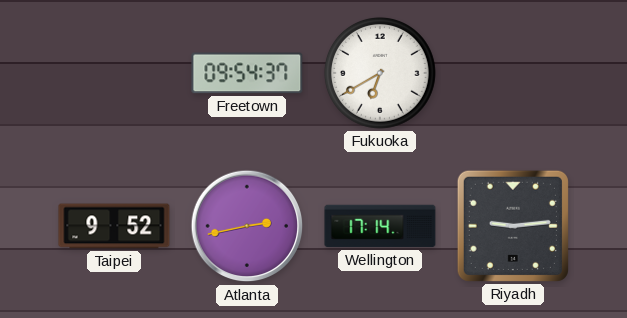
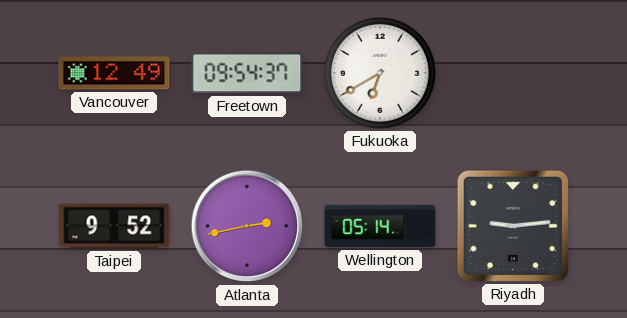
Vancouver: none -> 12:49 (114, 73)
Wellington: 17:14 -> 05:14 (380, 226)
